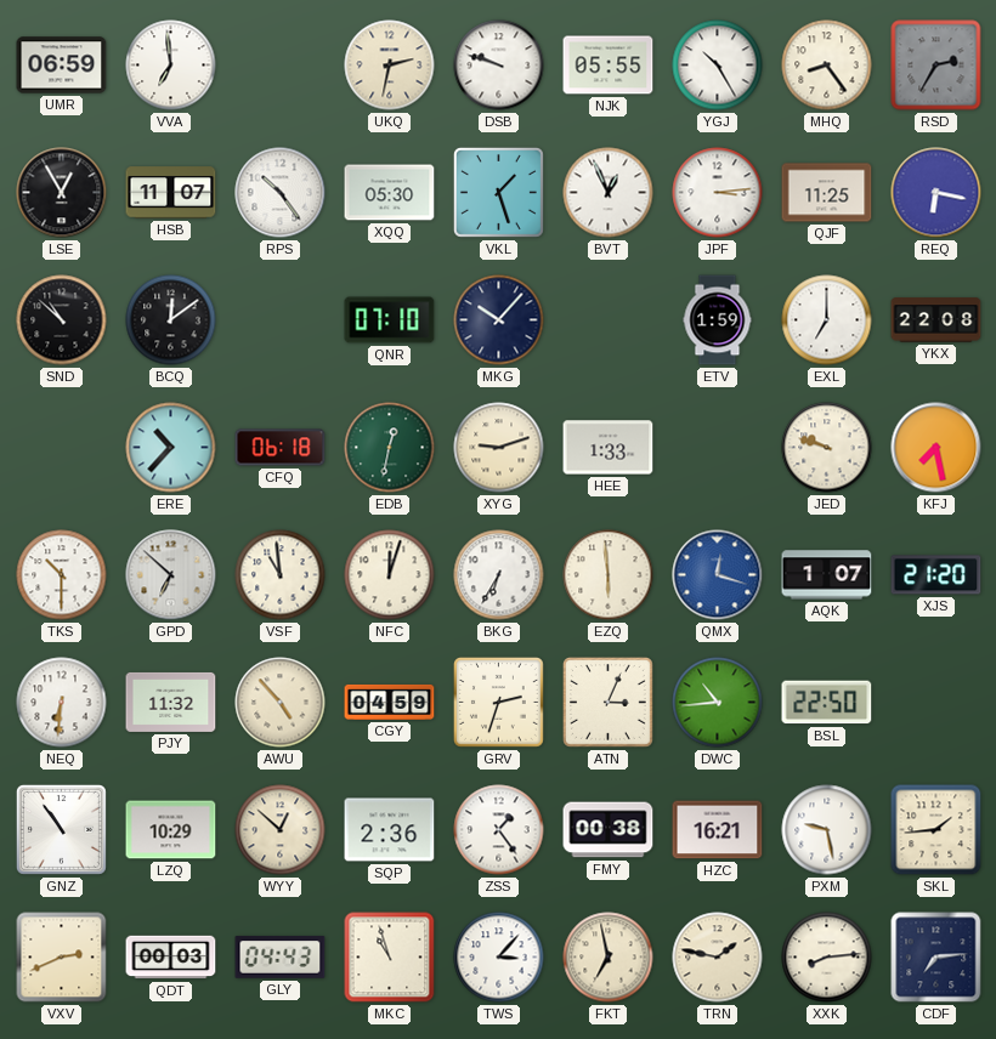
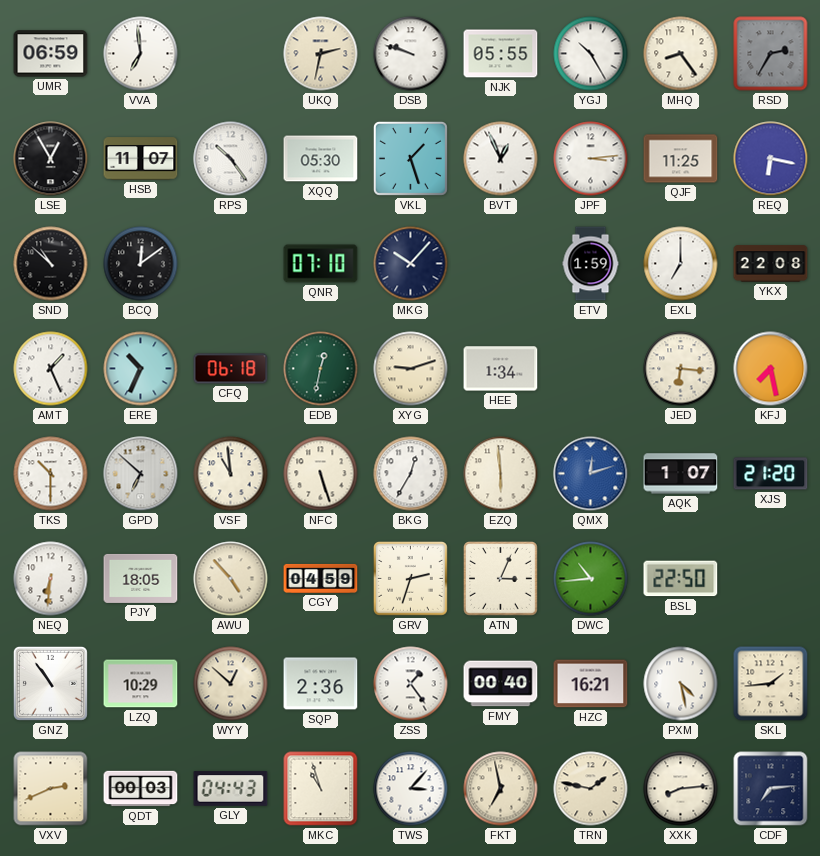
AMT: none -> 1:26 (51, 369)
ERE: 10:37 -> 10:34 (141, 369)
HEE: 1:33 -> 1:34 (501, 369)
JED: 9:48 -> 6:16 (681, 369)
NFC: 12:03 -> 5:27 (321, 474)
BKG: 6:35 -> 12:35 (411, 474)
QMX: 12:18 -> 12:12 (591, 474)
PJY: 11:32 -> 18:05 (141, 578)
FMY: 00:38 -> 00:40 (501, 684)
PXM: 9:28 -> 4:28 (681, 684)
